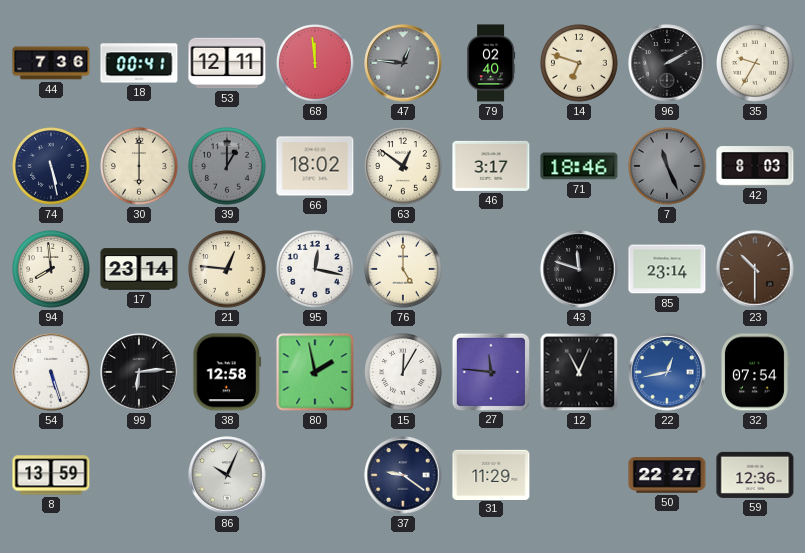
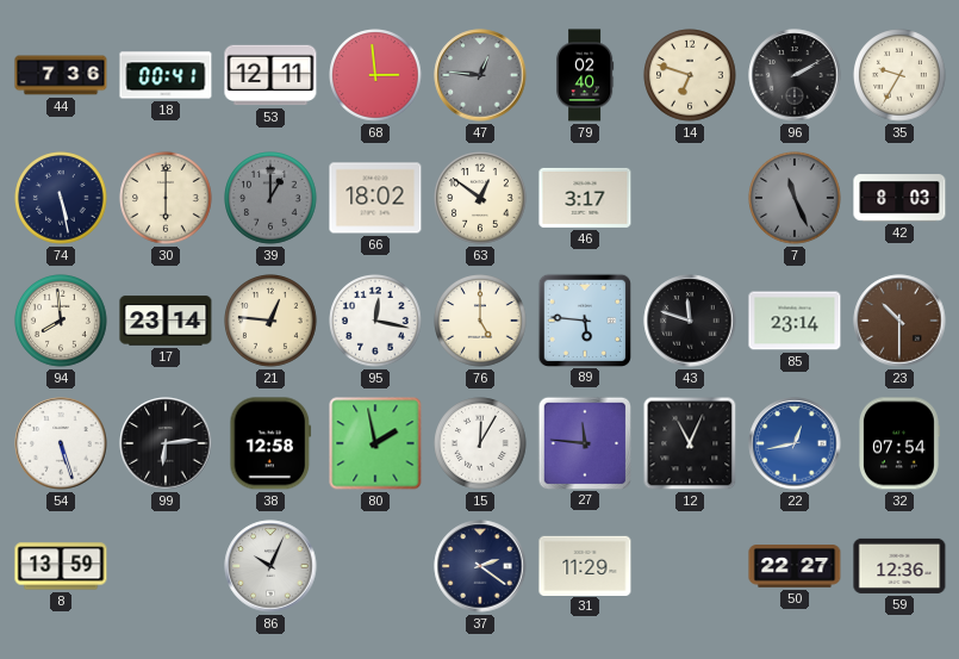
68: 11:59 -> 2:59 (375, 75)
71: 18:46 -> none (579, 166)
89: none -> 5:46 (584, 319)
37: 9:21 -> 2:21 (480, 566)
